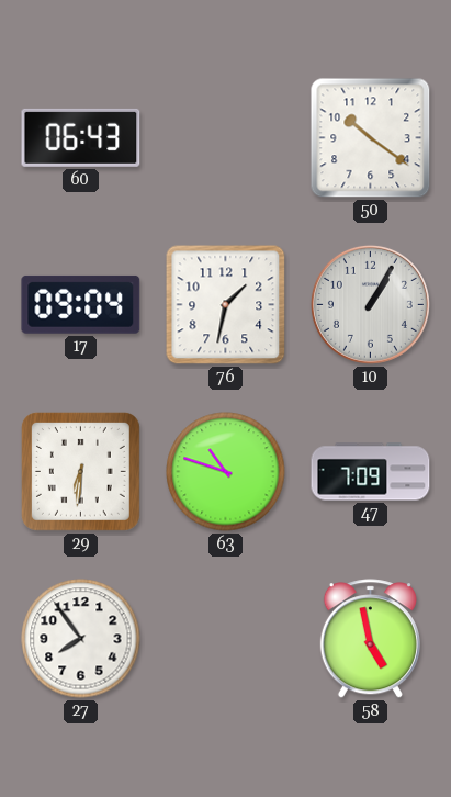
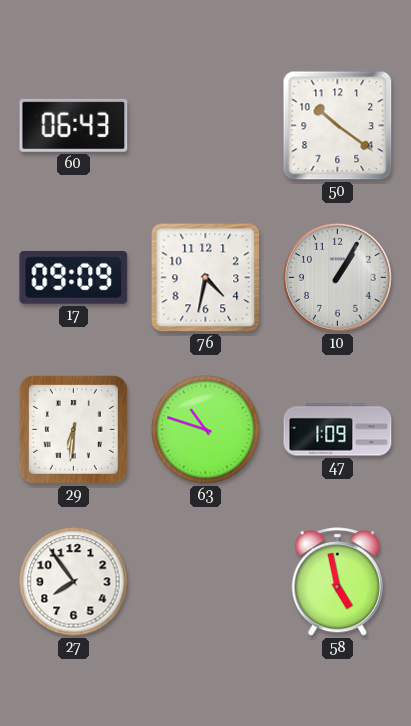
17: 09:04 -> 09:09 (74, 277)
76: 1:32 -> 4:32 (206, 278)
47: 7:09 -> 1:09 (338, 430)
